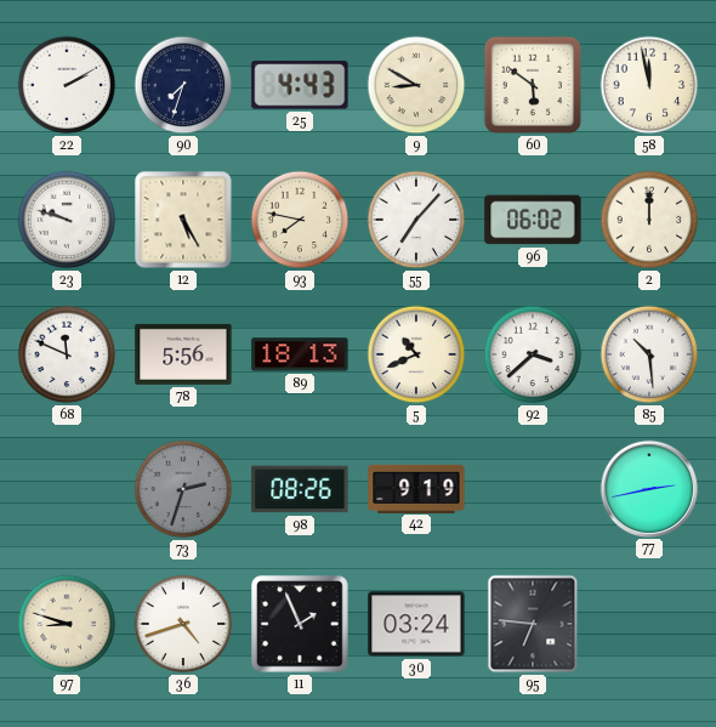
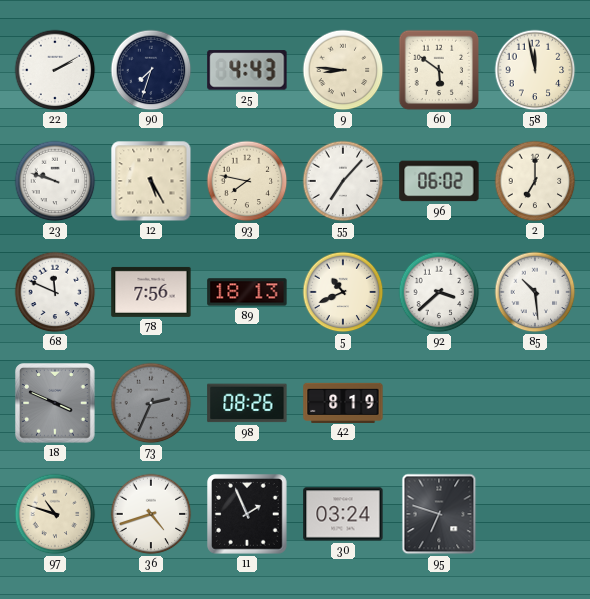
9: 8:50 -> 8:46 (343, 70)
2: 12:00 -> 7:00 (535, 181)
78: 5:56 -> 7:56 (151, 292)
18: none -> 3:49 (55, 403)
73: 2:33 -> 2:34 (151, 403)
42: 9:19 -> 8:19 (343, 402)
77: 2:43 -> none (648, 488)
97: 8:48 -> 10:48 (55, 514)
95: 6:46 -> 6:48 (439, 514)
